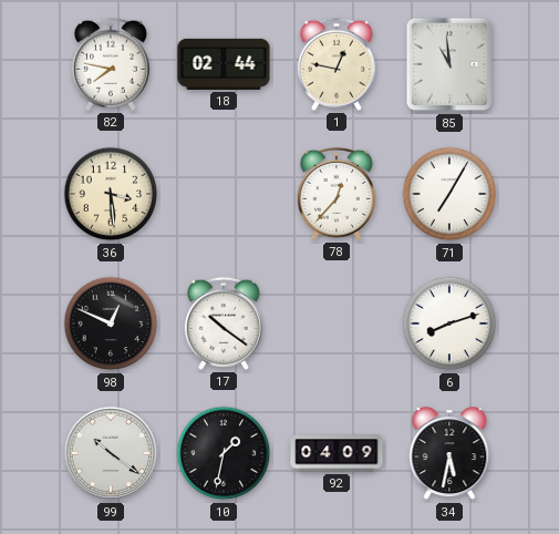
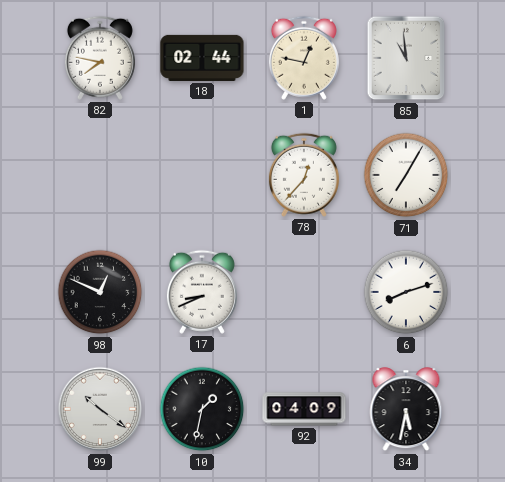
36: 3:29 -> none (111, 194)
17: 10:21 -> 8:41 (202, 292)
